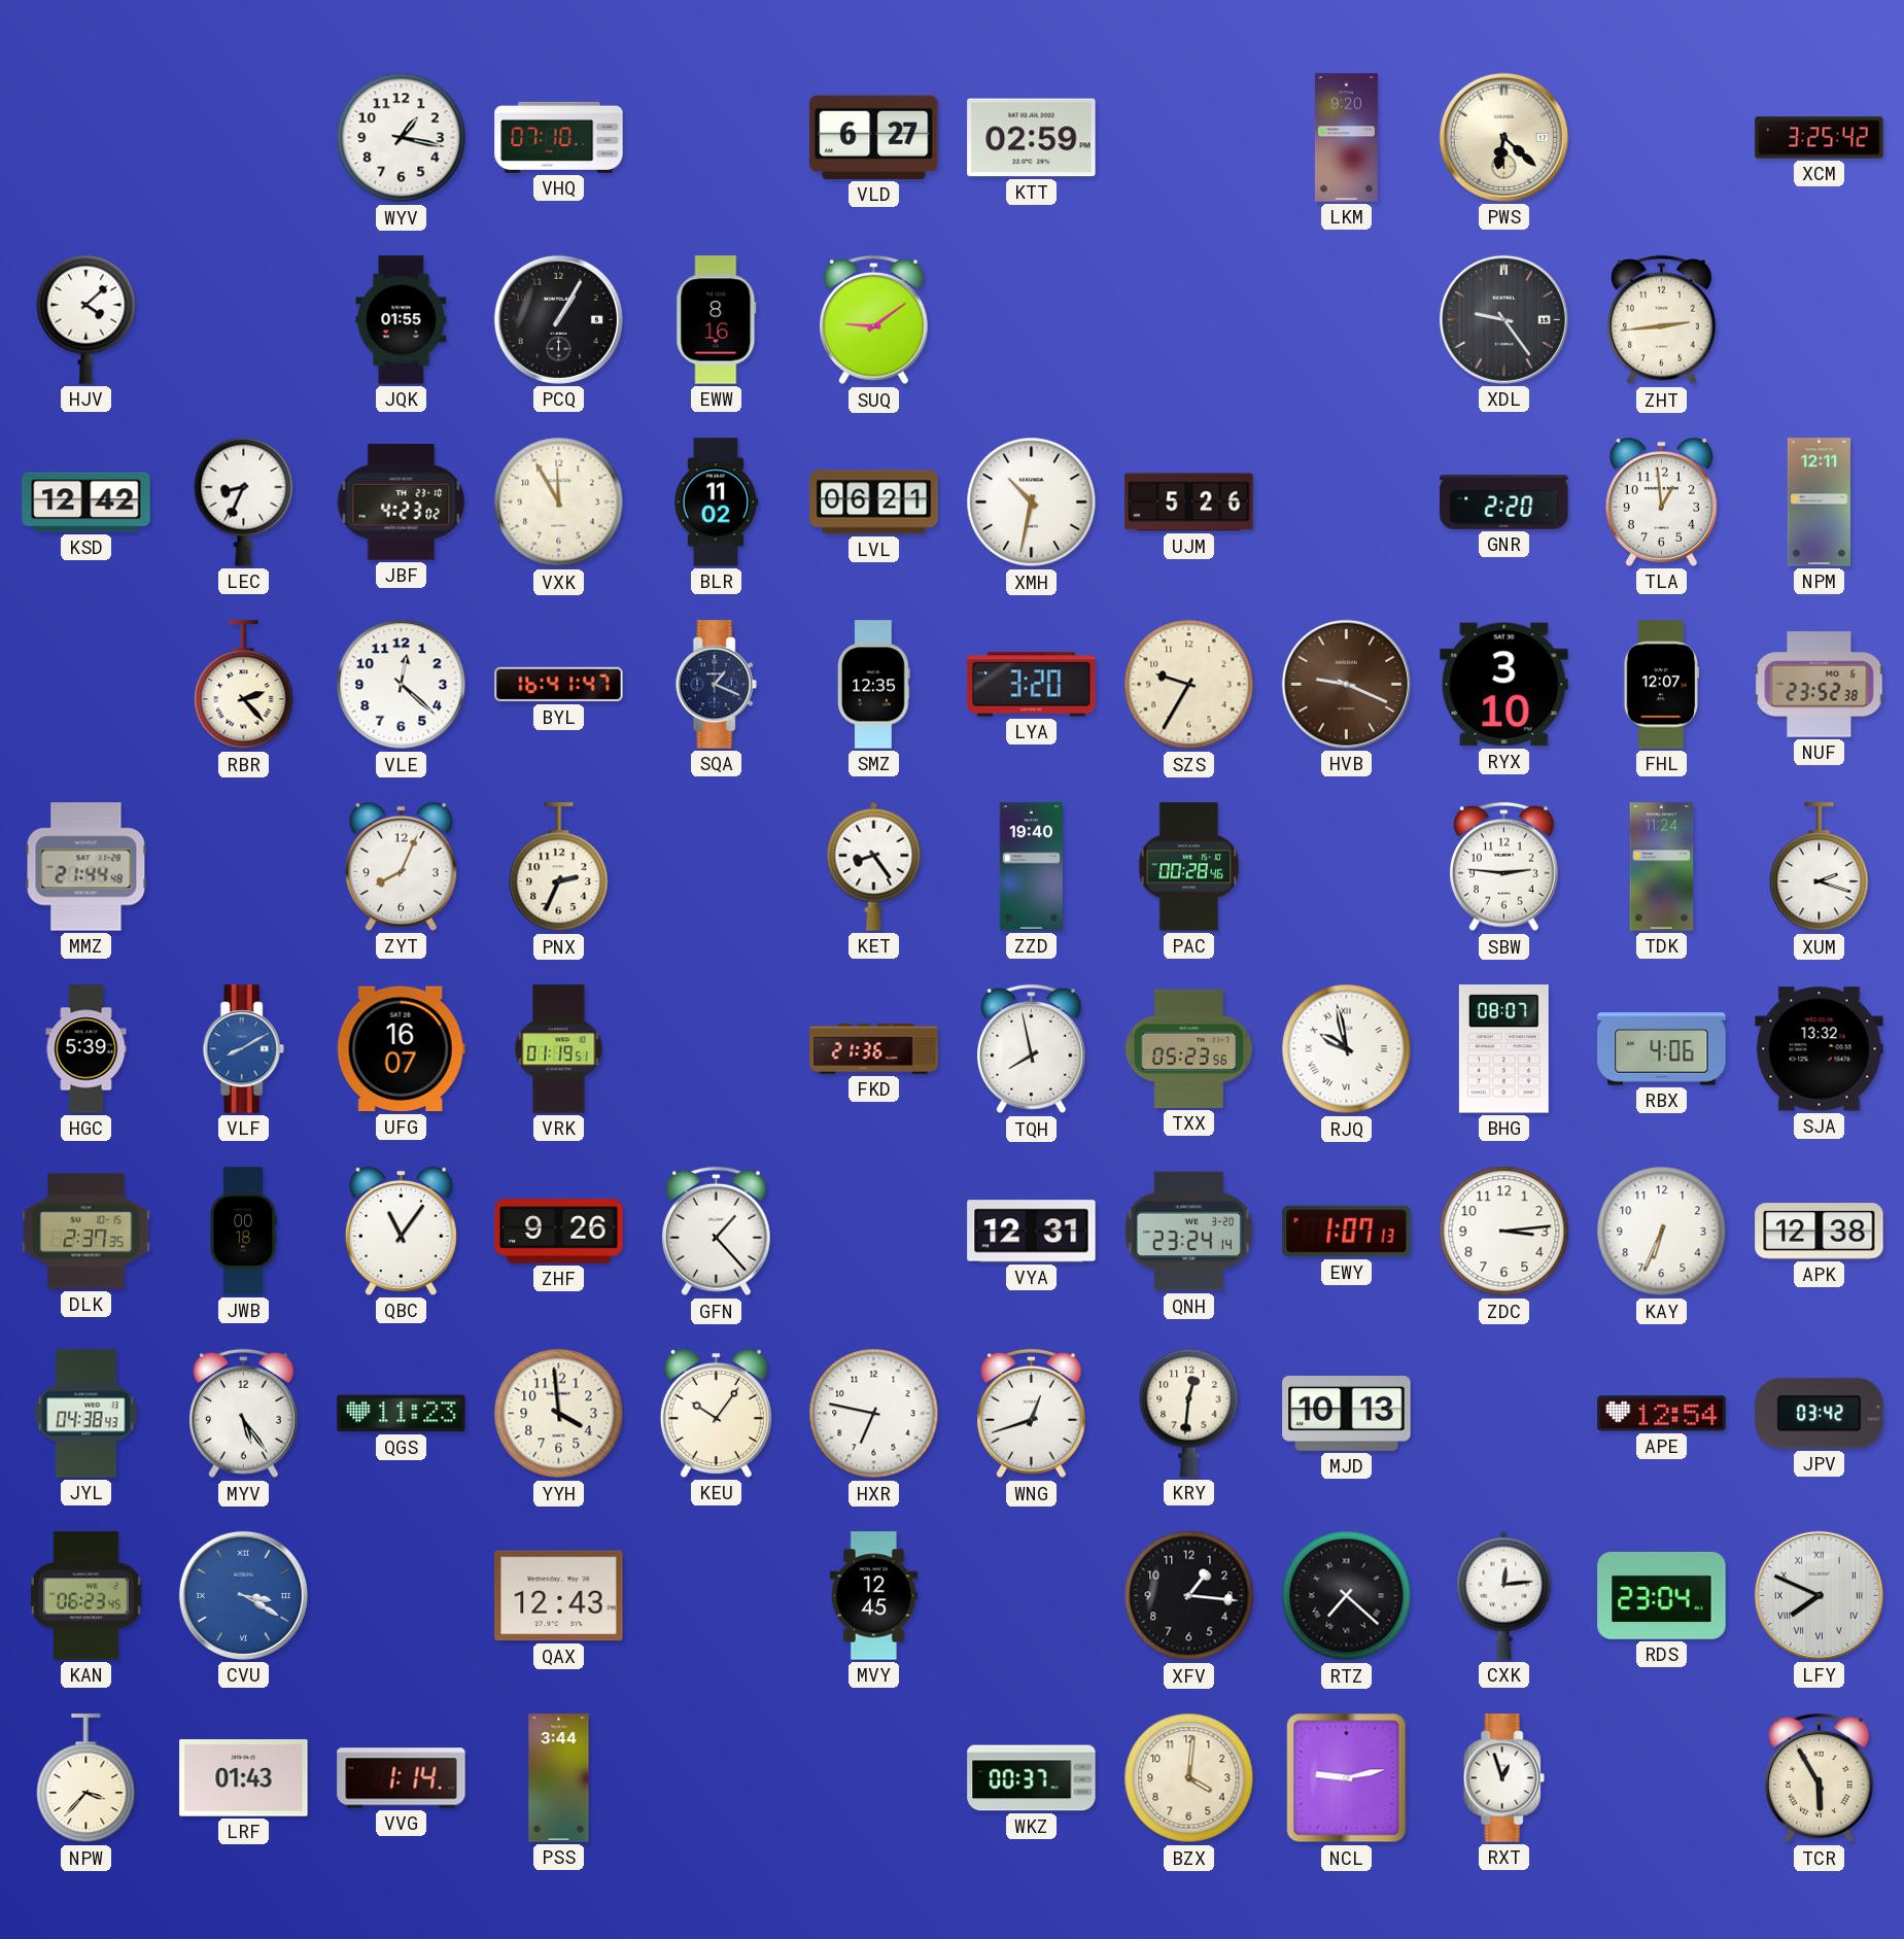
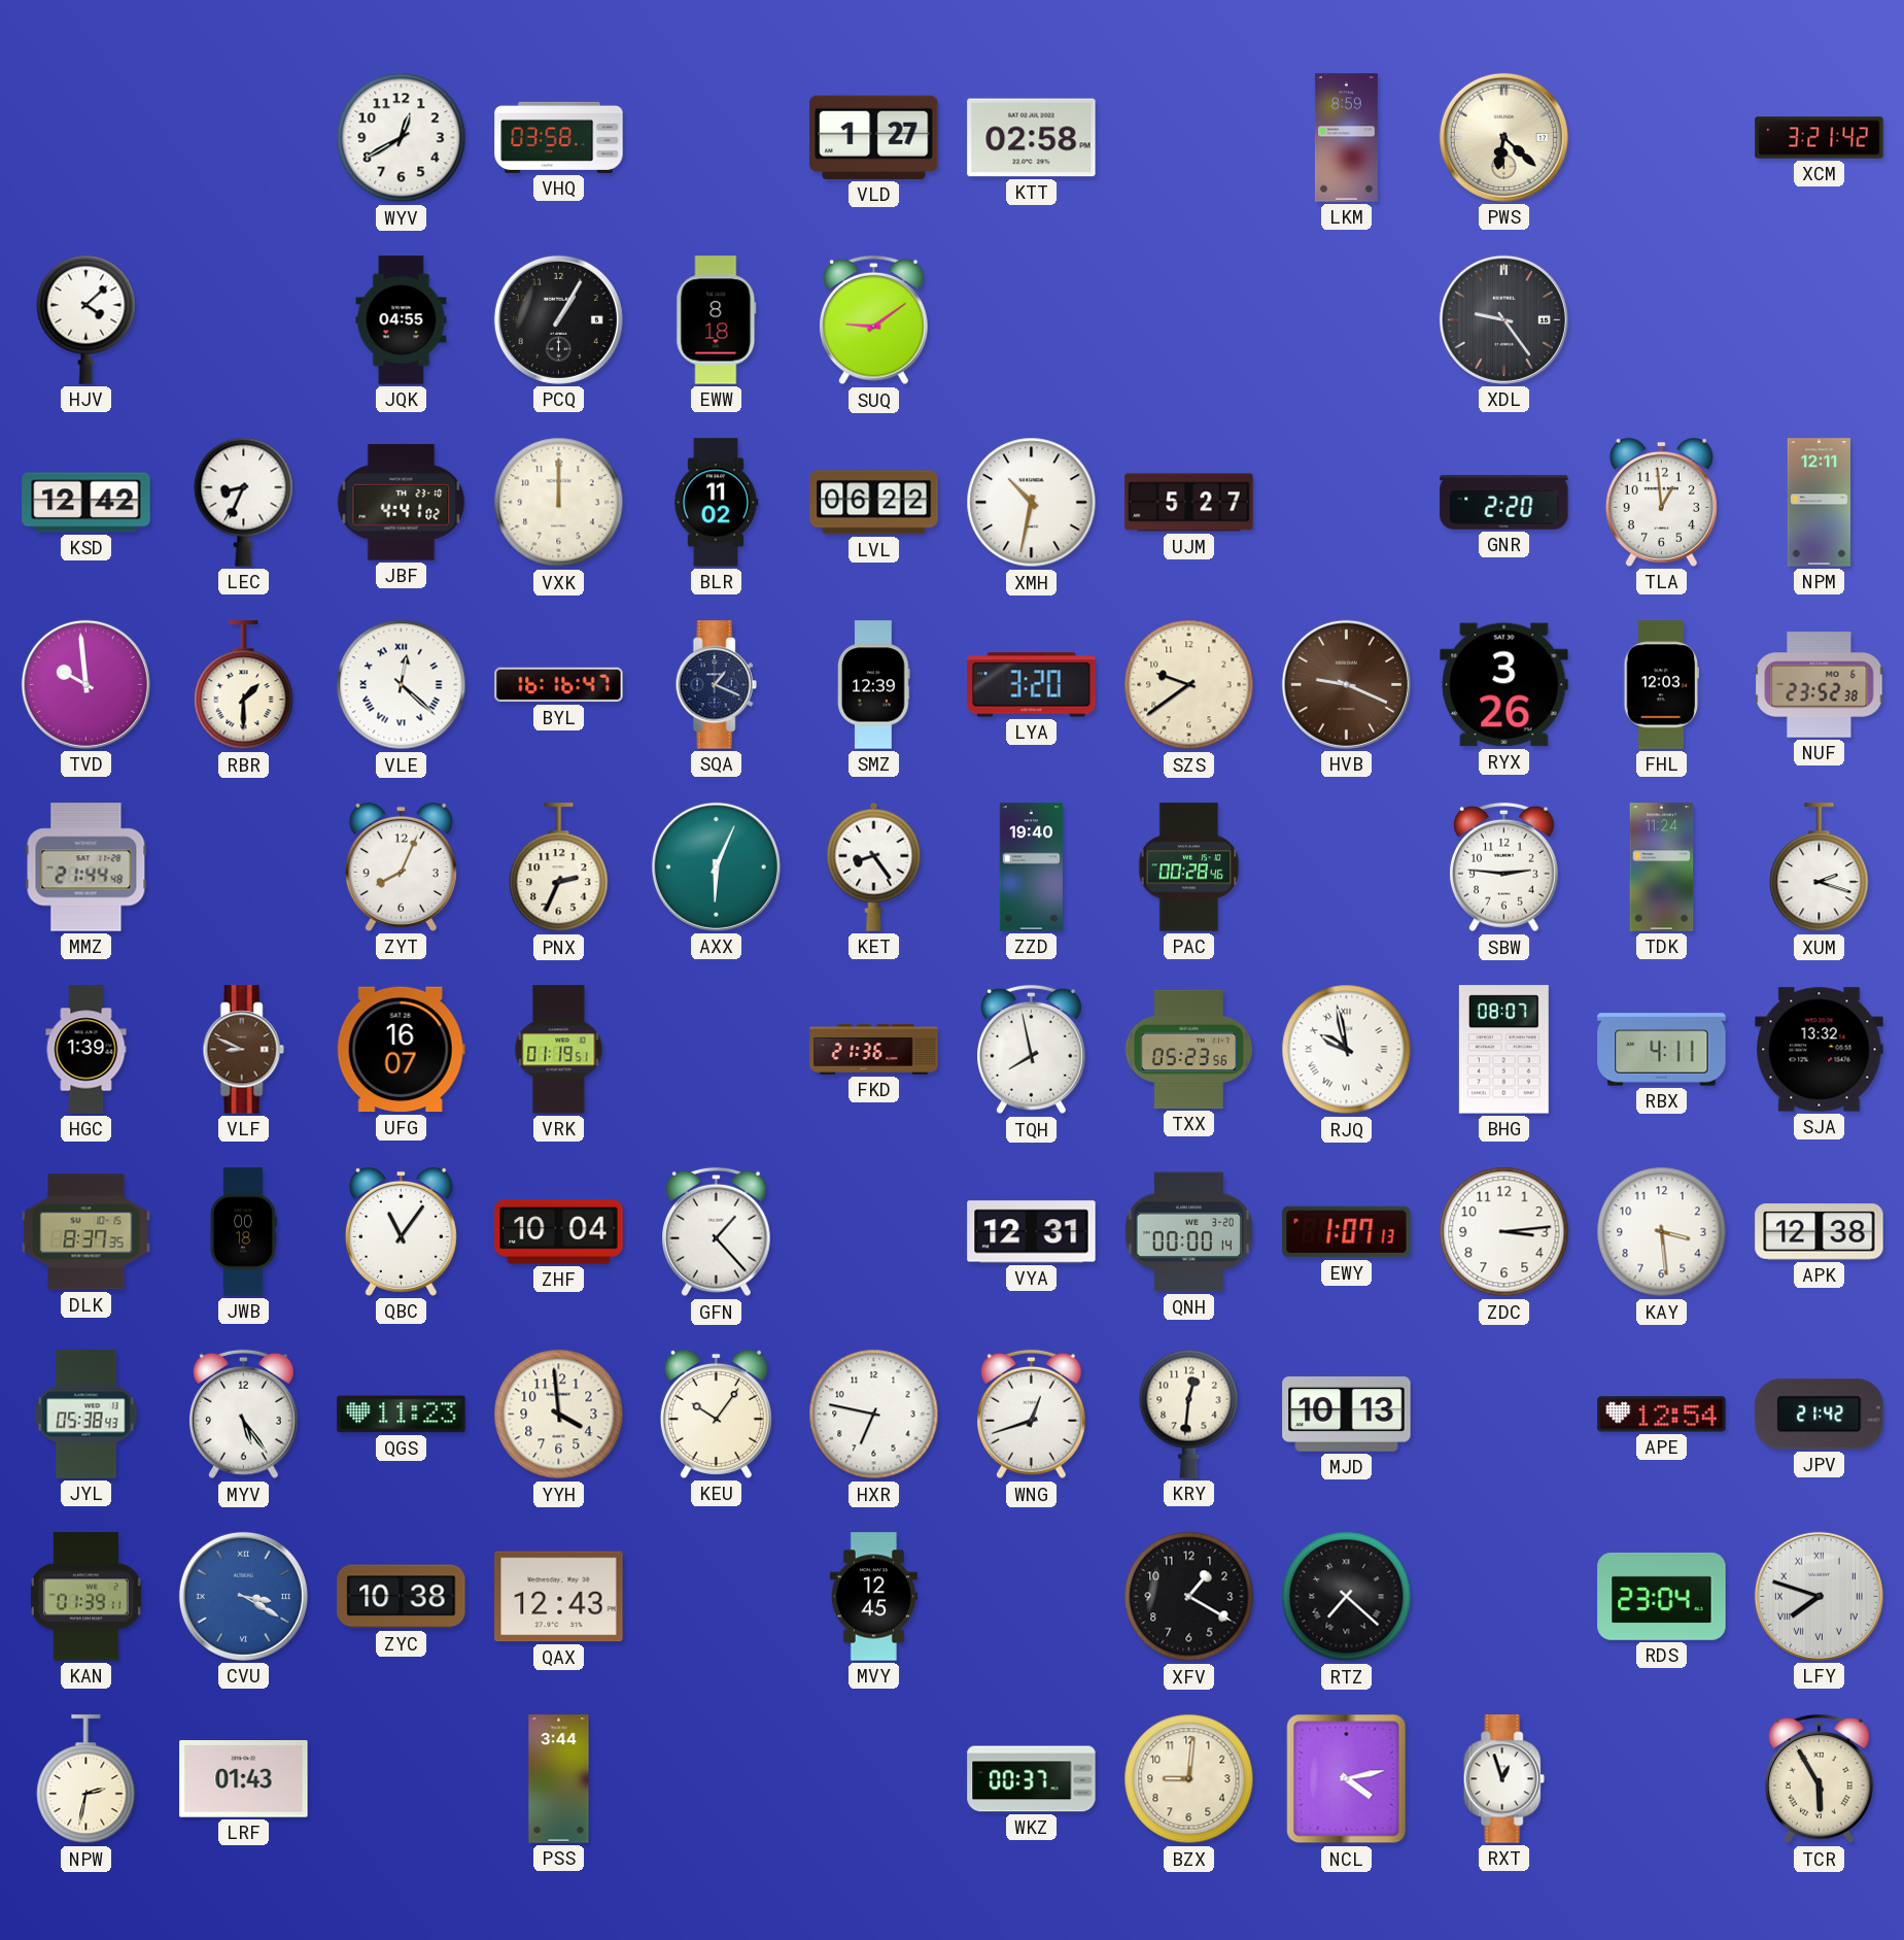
WYV: 1:17 -> 12:40 (402, 138)
VHQ: 07:10 -> 03:58 (559, 137)
VLD: 6:27 -> 1:27 (874, 137)
KTT: 02:59 -> 02:58 (1032, 138)
LKM: 9:20 -> 8:59 (1346, 138)
XCM: 3:25 -> 3:21 (1820, 138)
JQK: 01:55 -> 04:55 (402, 320)
EWW: 8:16 -> 8:18 (717, 320)
ZHT: 2:44 -> none (1662, 320)
JBF: 4:23 -> 4:41 (402, 503)
VXK: 11:55 -> 12:00 (559, 503)
LVL: 06:21 -> 06:22 (874, 503)
UJM: 5:26 -> 5:27 (1189, 503)
TVD: none -> 9:59 (85, 684)
RBR: 2:23 -> 1:30 (244, 685)
VLE numerals: Arabic -> Roman (402, 685)
BYL: 16:41 -> 16:16 (559, 685)
SMZ: 12:35 -> 12:39 (874, 685)
SZS: 9:35 -> 9:39 (1189, 685)
RYX: 3:10 -> 3:26 (1504, 685)
FHL: 12:07 -> 12:03 (1662, 685)
AXX: none -> 6:04 (716, 866)
HGC: 5:39 -> 1:39 (86, 1050)
VLF: 8:10 -> 8:49 (243, 1050)
VLF dial: blue -> brown (243, 1050)
RBX: 4:06 -> 4:11 (1662, 1050)
DLK: 2:37 -> 8:37 (86, 1232)
ZHF: 9:26 -> 10:04 (559, 1232)
QNH: 23:24 -> 00:00 (1188, 1232)
KAY: 6:34 -> 3:29 (1662, 1232)
JYL: 04:38 -> 05:38 (86, 1415)
JPV: 03:42 -> 21:42 (1820, 1415)
KAN: 06:23 -> 01:39 (85, 1597)
ZYC: none -> 10:38 (402, 1597)
XFV: 1:16 -> 1:20 (1189, 1597)
CXK: 12:14 -> none (1504, 1595)
LFY: 7:49 -> 7:48 (1819, 1596)
NPW: 3:37 -> 2:32 (86, 1779)
VVG: 1:14 -> none (402, 1778)
BZX: 4:01 -> 9:01 (1189, 1779)
NCL: 9:13 -> 4:13 (1347, 1779)
